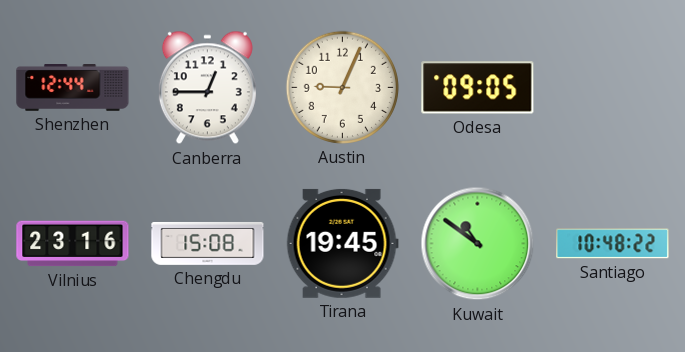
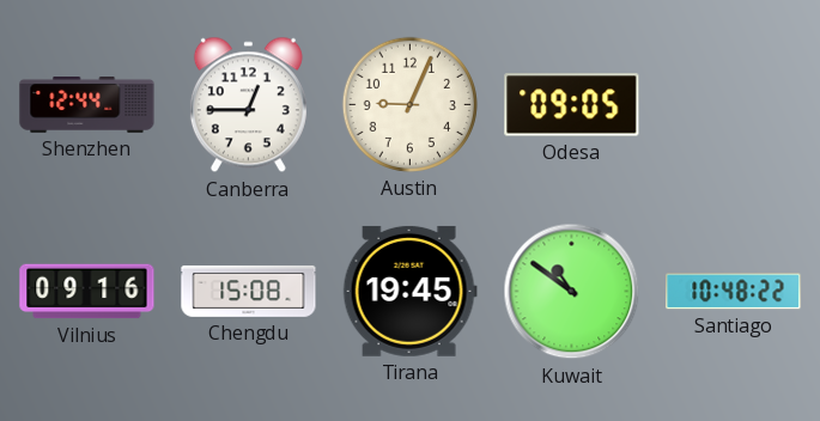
Vilnius: 23:16 -> 09:16 (87, 292)
